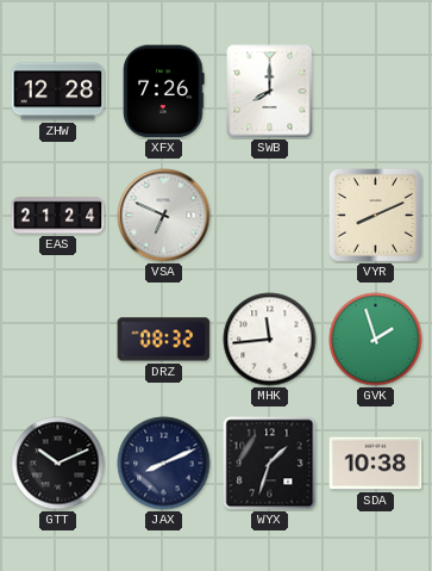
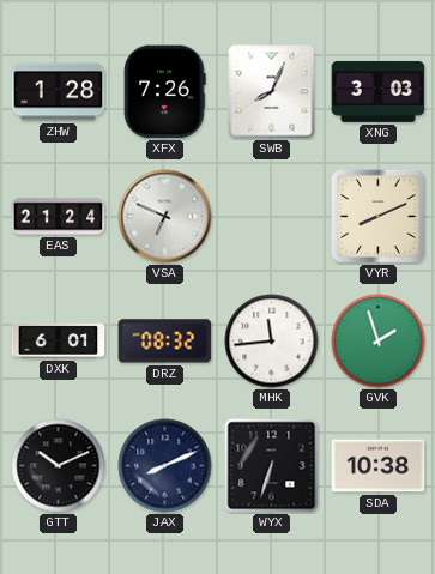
ZHW: 12:28 -> 1:28 (59, 92)
SWB: 8:00 -> 8:04 (272, 92)
XNG: none -> 3:03 (379, 91)
DXK: none -> 6:01 (59, 342)
WYX: 1:33 -> 6:33 (272, 466)
